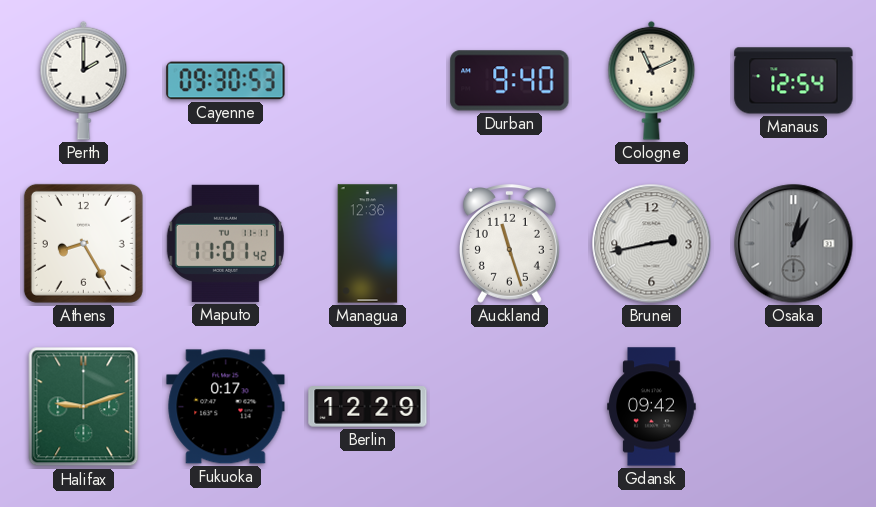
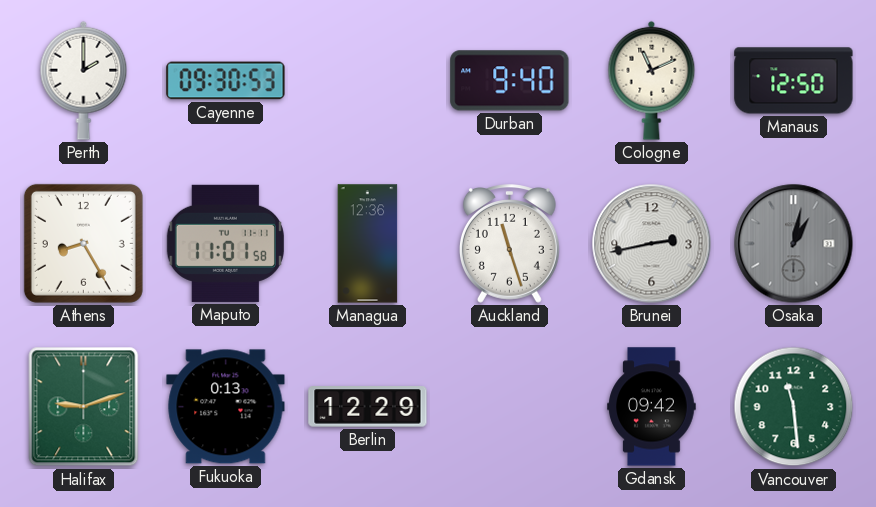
Manaus: 12:54 -> 12:50 (794, 81)
Maputo: 11:01:42 -> 11:01:58 (225, 243)
Fukuoka: 0:17 -> 0:13 (226, 407)
Vancouver: none -> 11:29 (794, 407)
